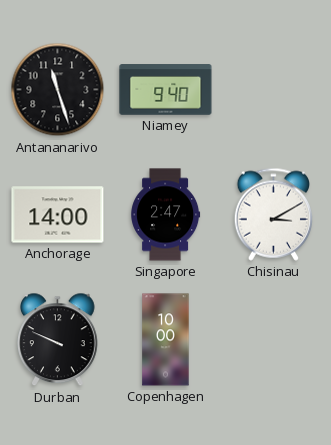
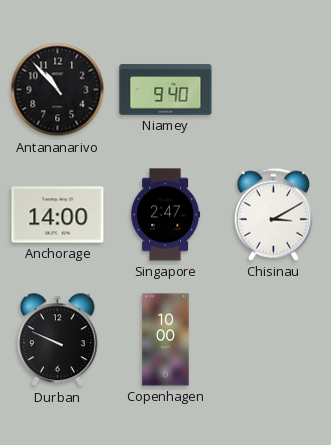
Antananarivo: 11:27 -> 10:53 (58, 90)
